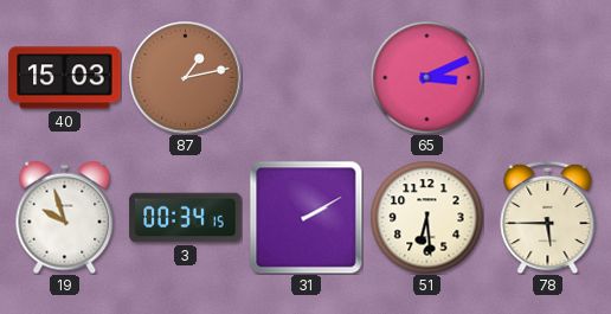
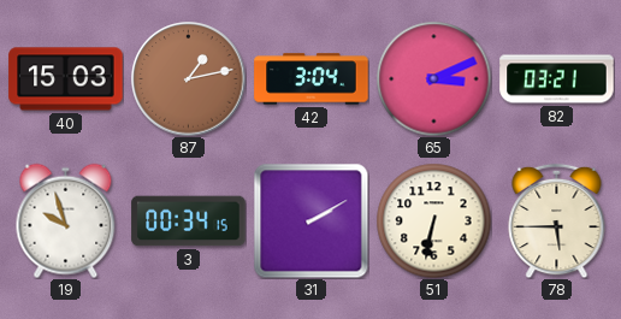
42: none -> 3:04 (312, 79)
82: none -> 03:21 (557, 79)
51: 6:29 -> 6:32 (433, 220)
